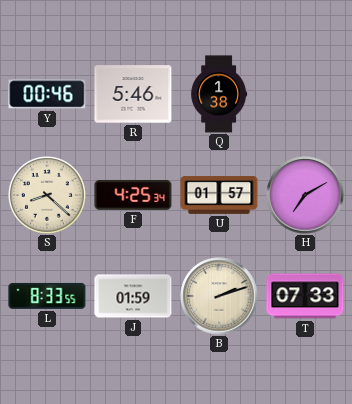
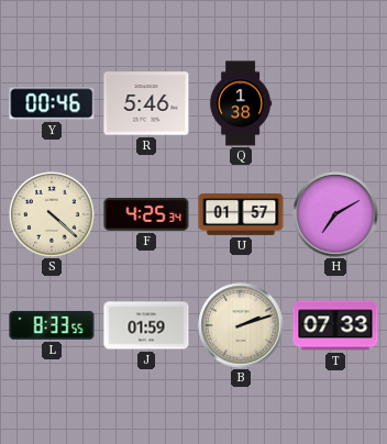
S: 8:22 -> 4:22 (53, 215)
